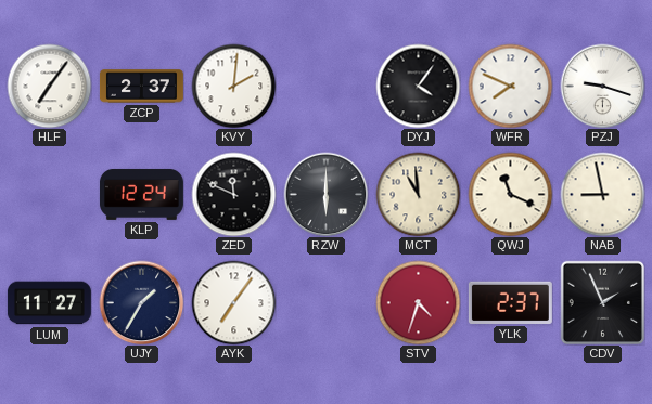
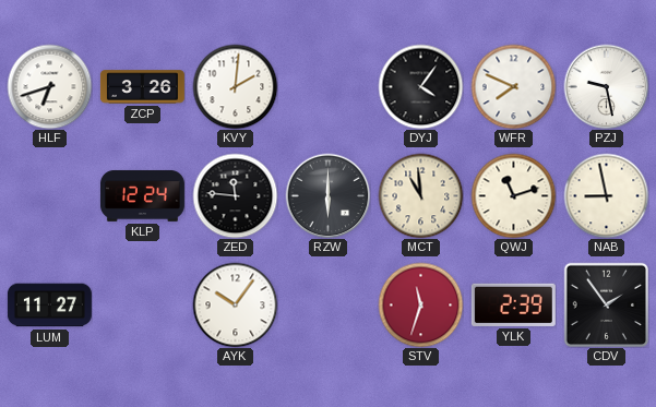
HLF: 7:06 -> 6:42 (49, 86)
ZCP: 2:37 -> 3:26 (142, 87)
PZJ: 9:18 -> 9:28 (606, 86)
ZED: 11:49 -> 11:46 (235, 195)
QWJ: 11:19 -> 11:12 (513, 195)
UJY: 1:35 -> none (141, 302)
AYK: 7:06 -> 10:06 (235, 304)
STV: 4:33 -> 11:33 (420, 304)
YLK: 2:37 -> 2:39 (513, 304)
CDV: 1:56 -> 1:54 (606, 304)
